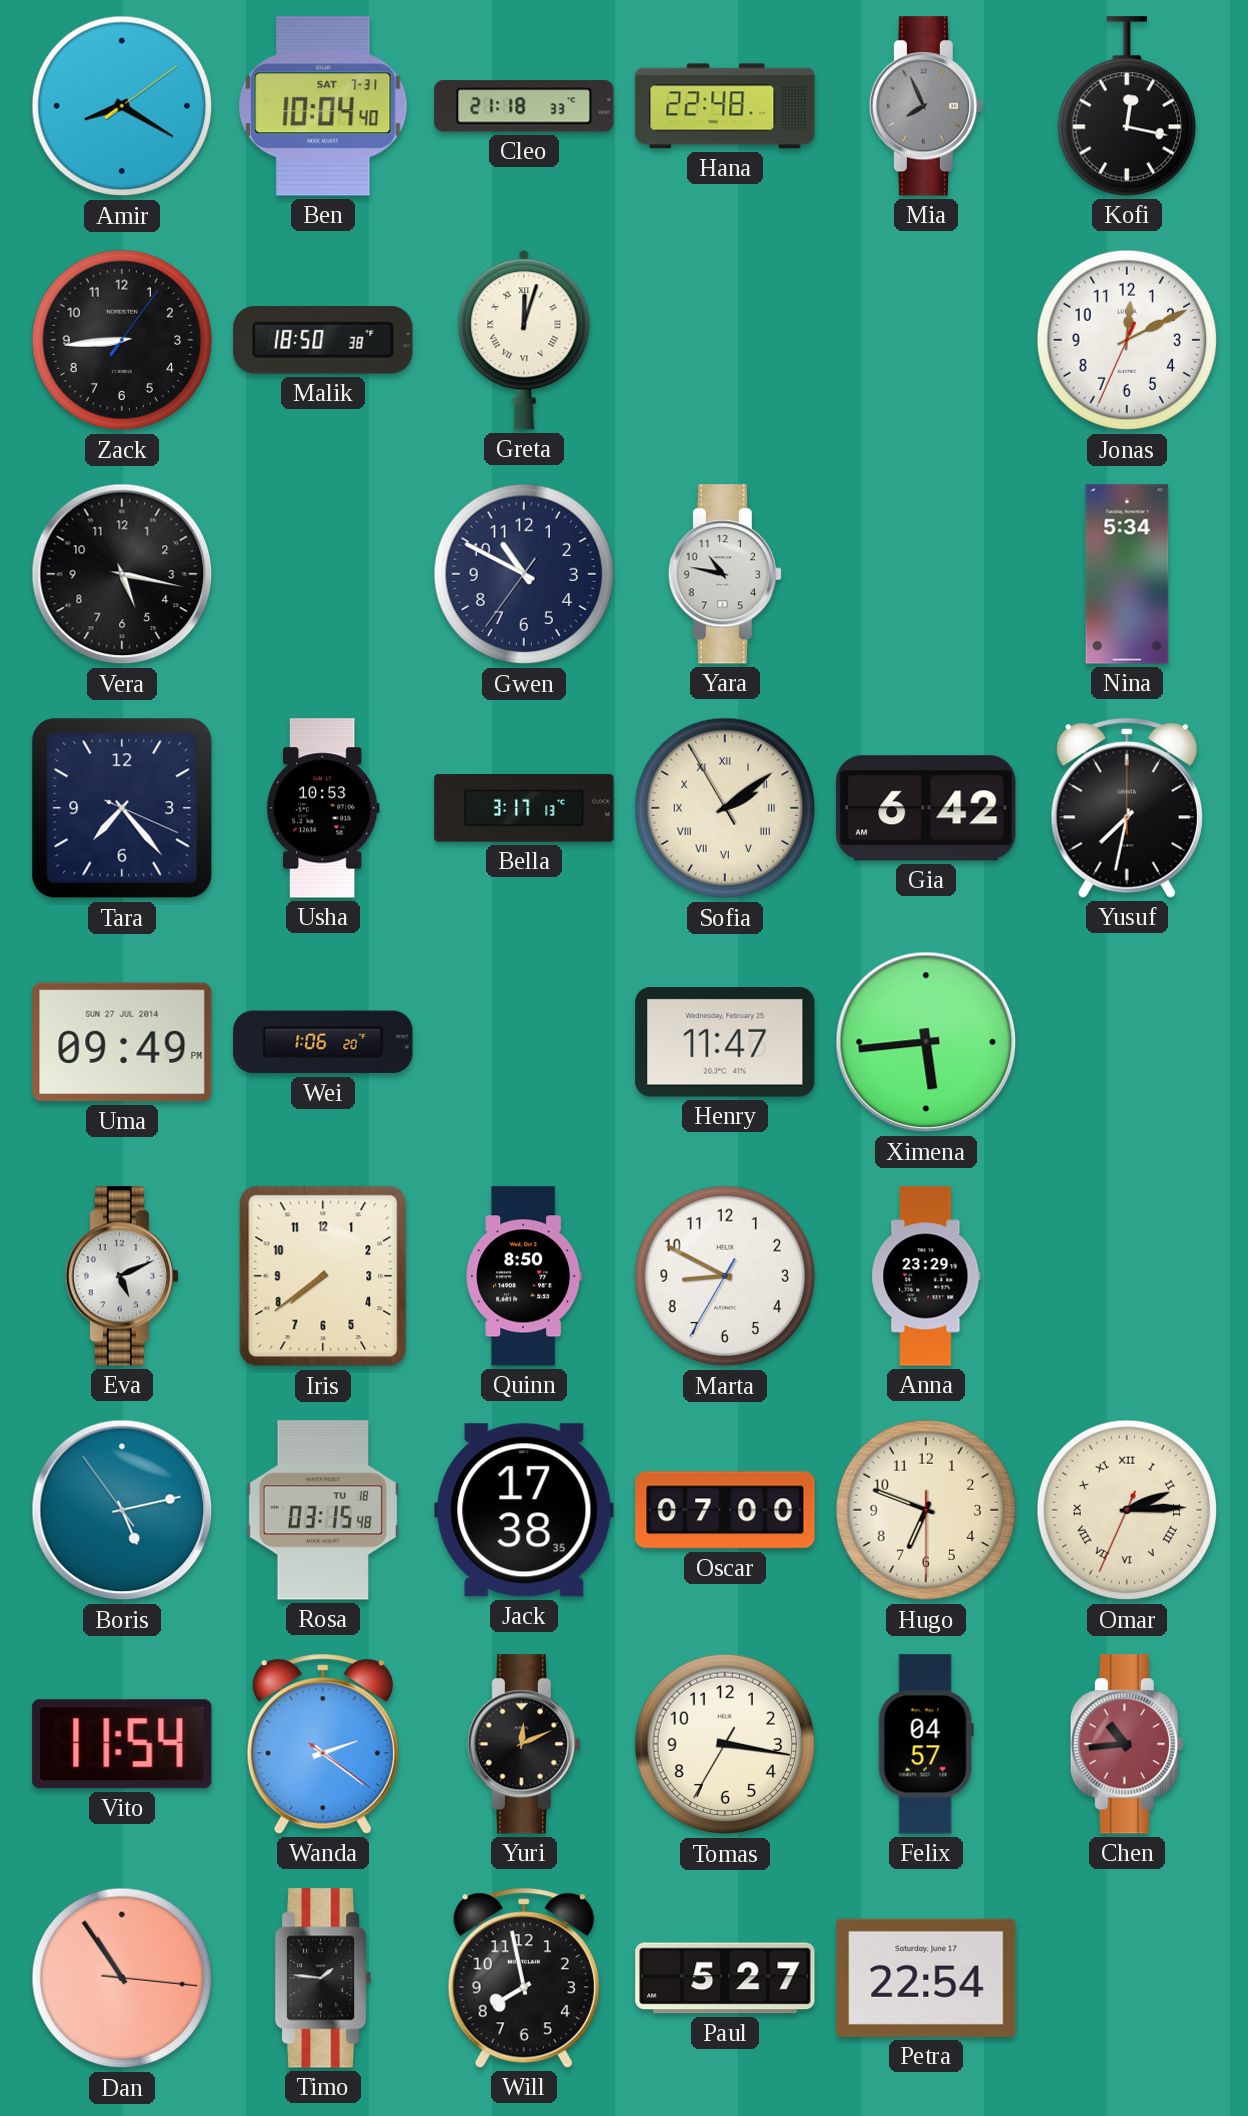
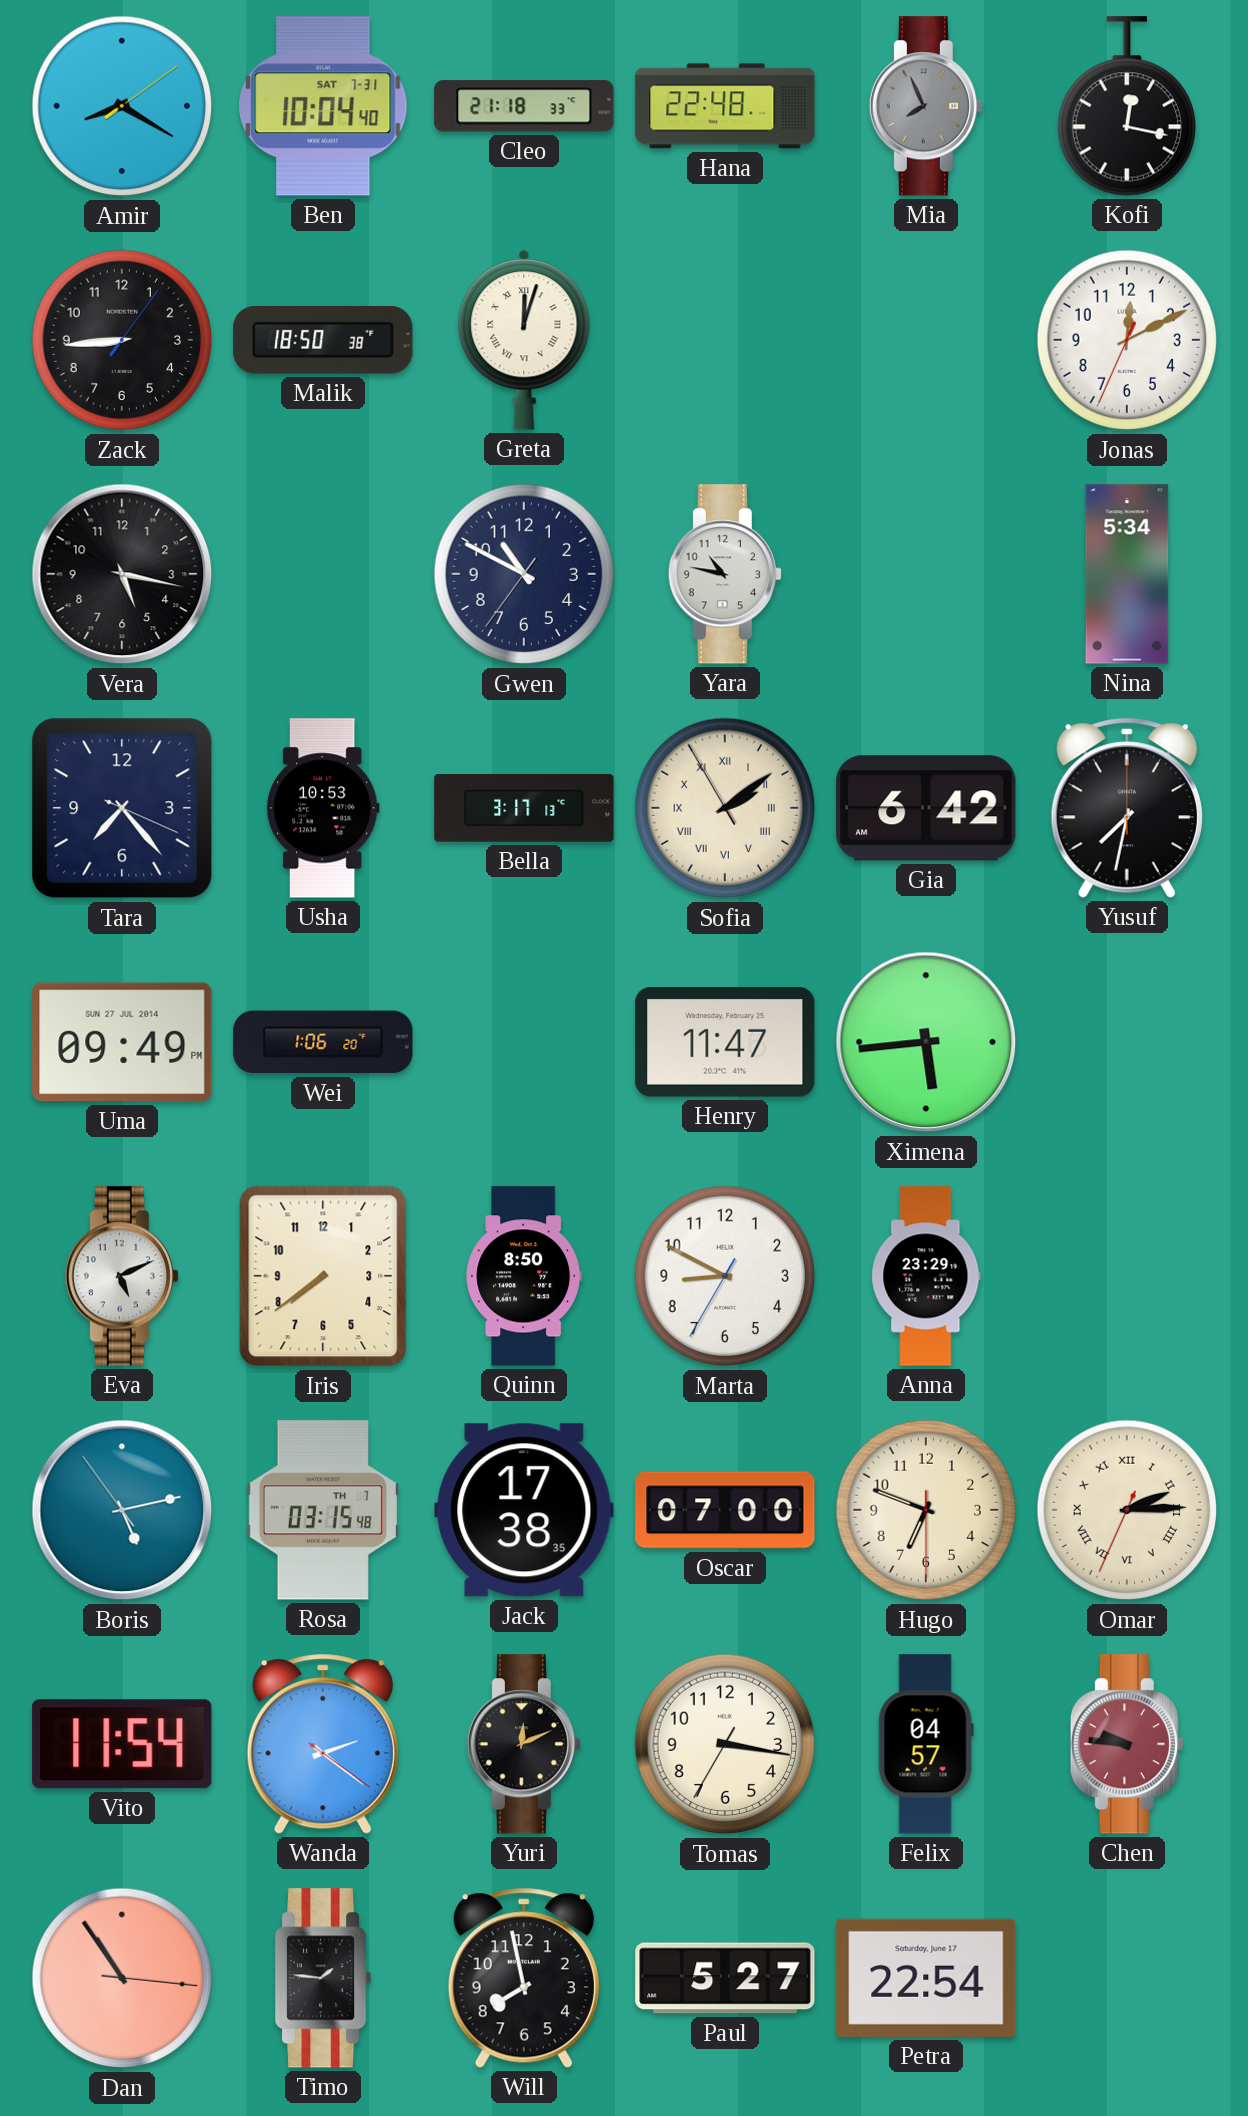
Rosa date: TU 18 -> TH 7 (323, 1510)
Chen: 10:44 -> 9:46 (1127, 1744)
